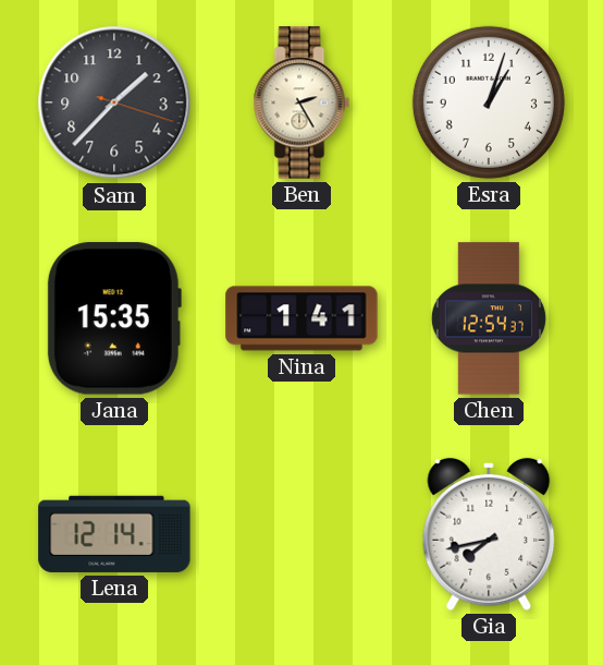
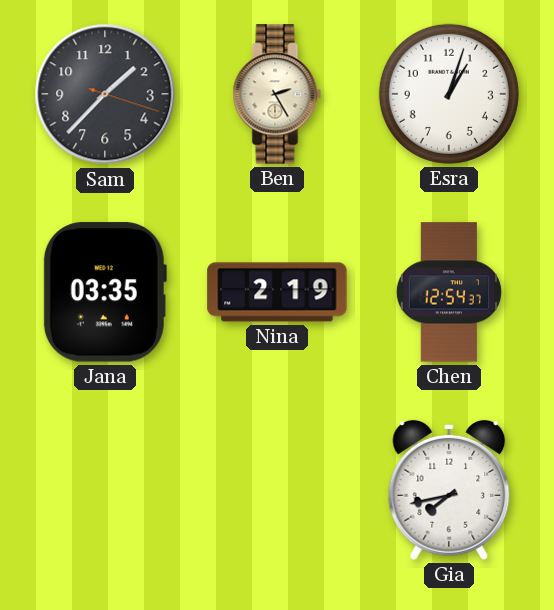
Jana: 15:35 -> 03:35 (105, 292)
Nina: 1:41 -> 2:19 (277, 292)
Lena: 12:14 -> none (114, 534)
